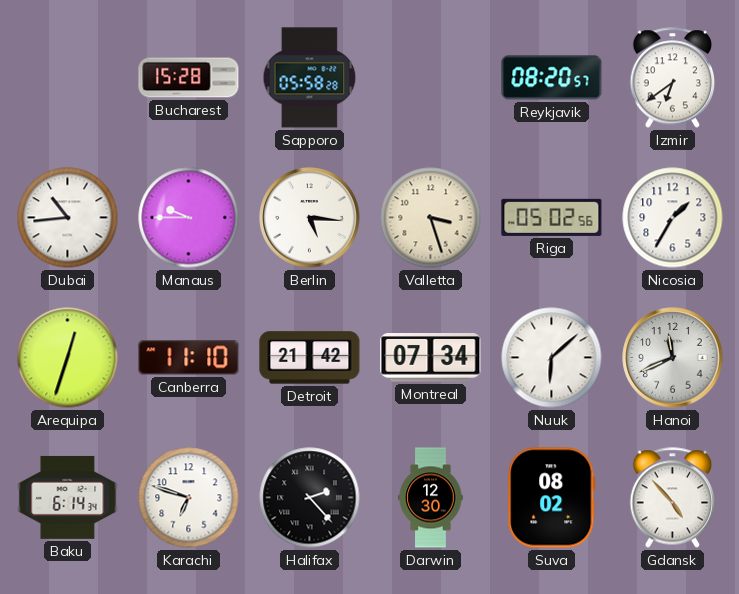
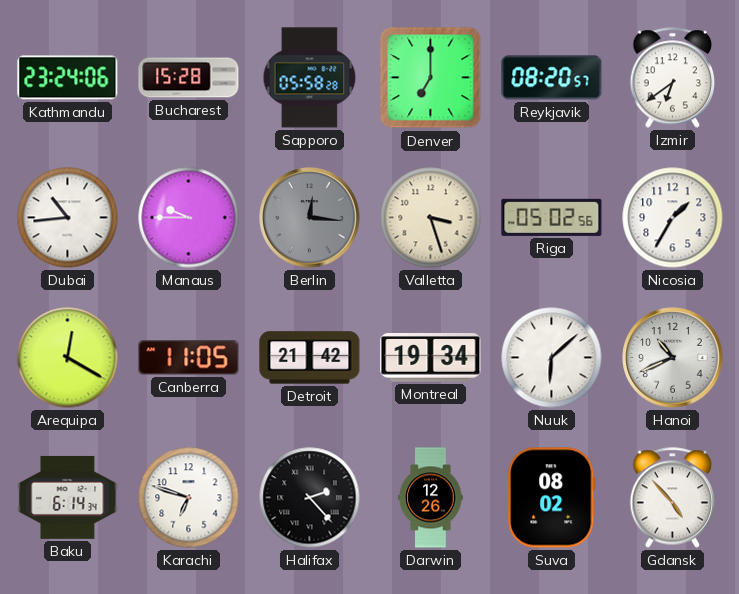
Kathmandu: none -> 23:24 (68, 78)
Denver: none -> 7:00 (431, 78)
Berlin: 5:16 -> 12:16 (310, 218)
Berlin dial: white -> grey (310, 218)
Arequipa: 12:33 -> 12:20 (68, 358)
Canberra: 11:10 -> 11:05 (189, 358)
Montreal: 07:34 -> 19:34 (431, 358)
Hanoi: 11:41 -> 10:41 (673, 358)
Darwin: 12:30 -> 12:26 (431, 498)
